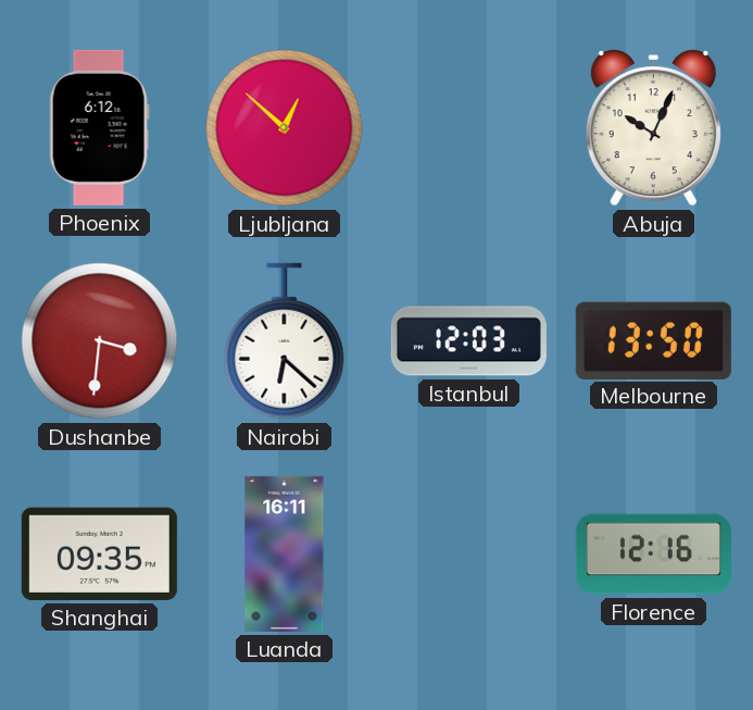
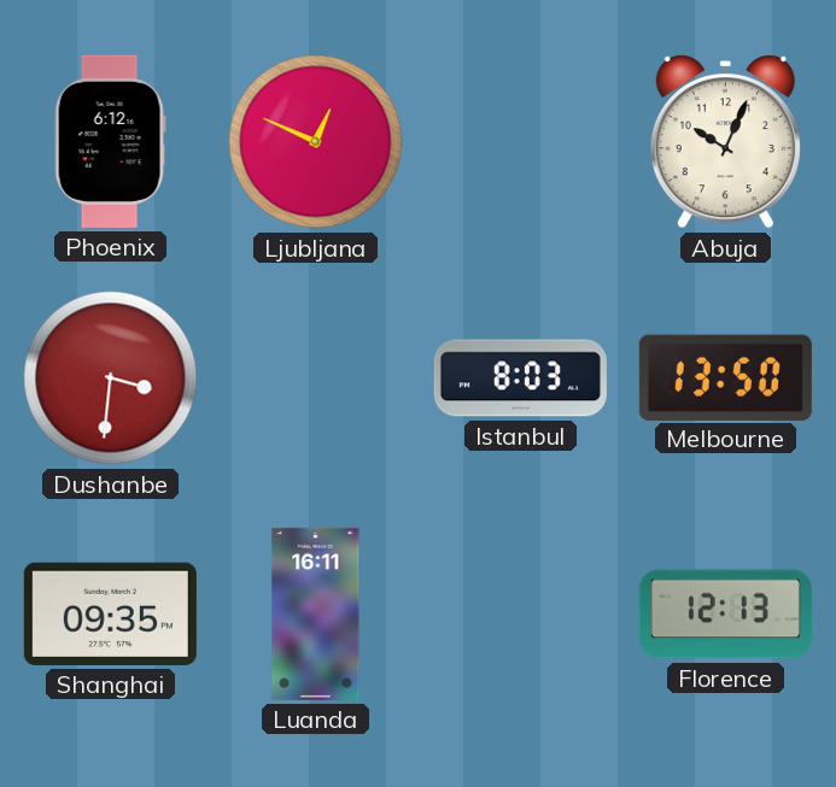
Ljubljana: 12:52 -> 12:49 (316, 142)
Nairobi: 6:22 -> none (285, 341)
Istanbul: 12:03 -> 8:03 (520, 378)
Florence: 12:16 -> 12:13 (725, 615)
